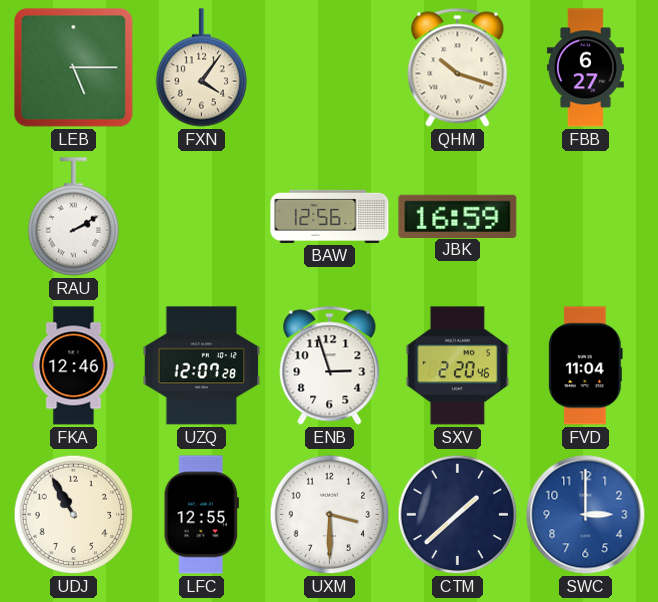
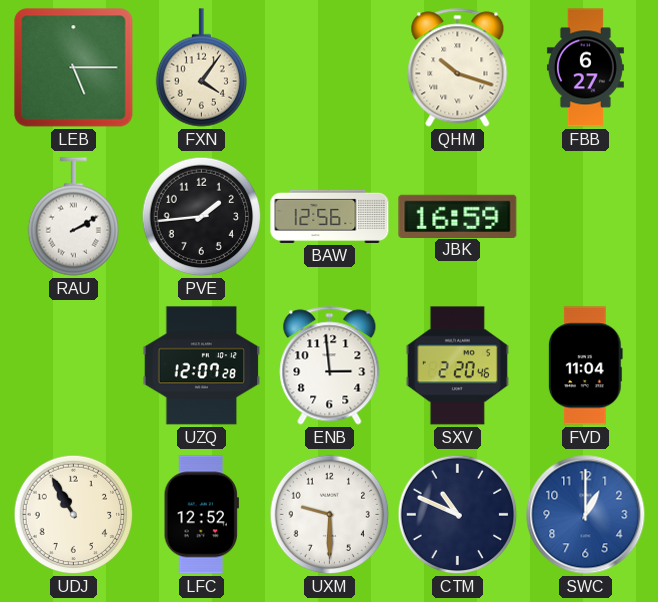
PVE: none -> 1:44 (202, 217)
FKA: 12:46 -> none (74, 366)
ENB: 2:57 -> 2:59 (330, 366)
LFC: 12:55 -> 12:52 (201, 515)
UXM: 3:30 -> 9:30 (330, 515)
CTM: 1:38 -> 10:49 (458, 515)
SWC: 3:00 -> 1:00 (586, 515)
